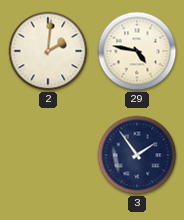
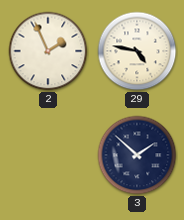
2: 2:01 -> 1:56 (48, 51)
3: 1:54 -> 1:52 (137, 155)
